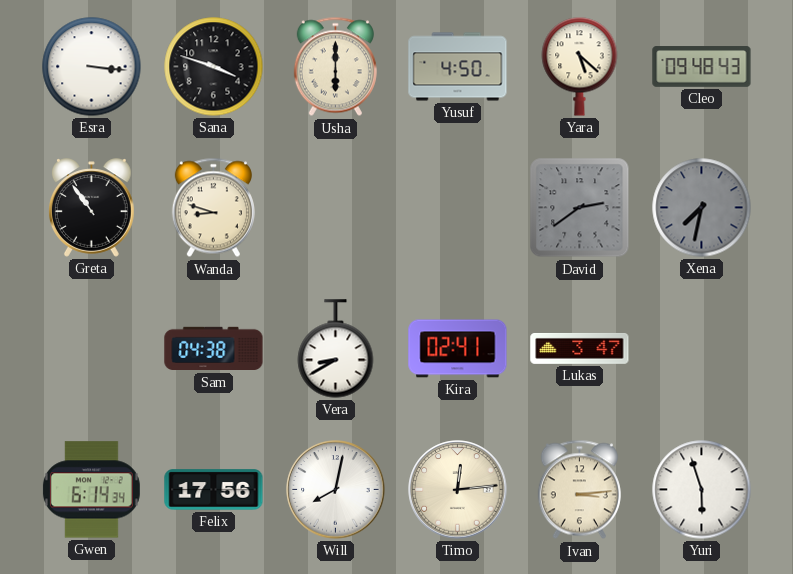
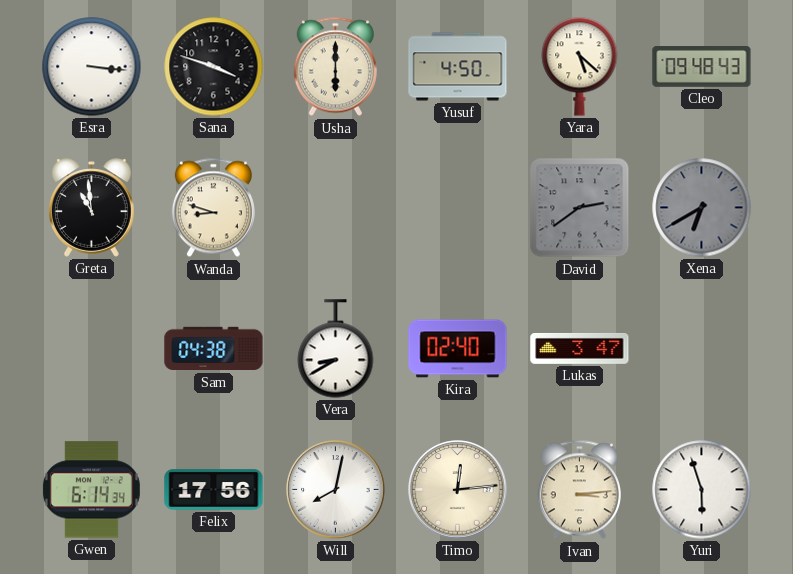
Greta: 10:54 -> 10:59 (91, 208)
Xena: 7:32 -> 6:40 (702, 208)
Kira: 02:41 -> 02:40 (458, 349)
